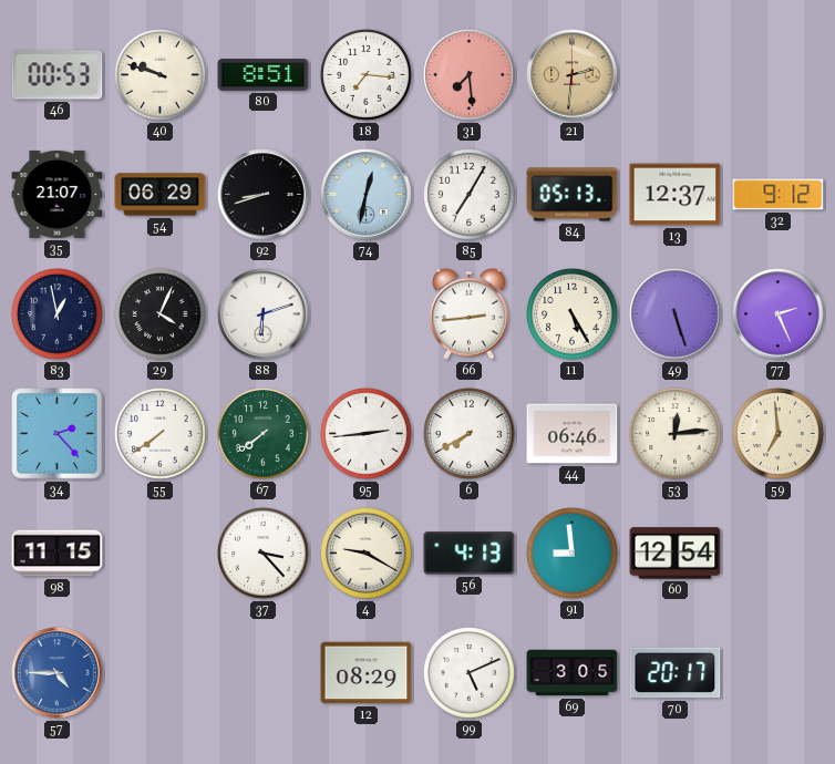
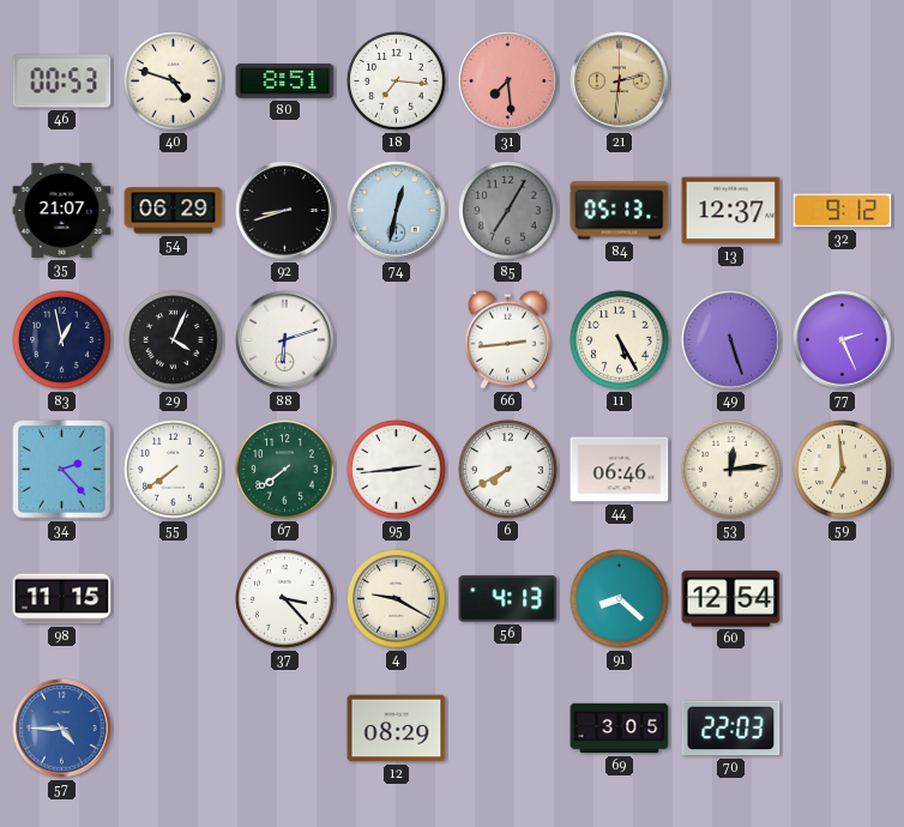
40: 9:48 -> 4:48 (174, 82)
85 dial: white -> grey (508, 211)
91: 8:59 -> 8:22 (620, 599)
99: 5:11 -> none (470, 673)
70: 20:17 -> 22:03 (731, 729)
